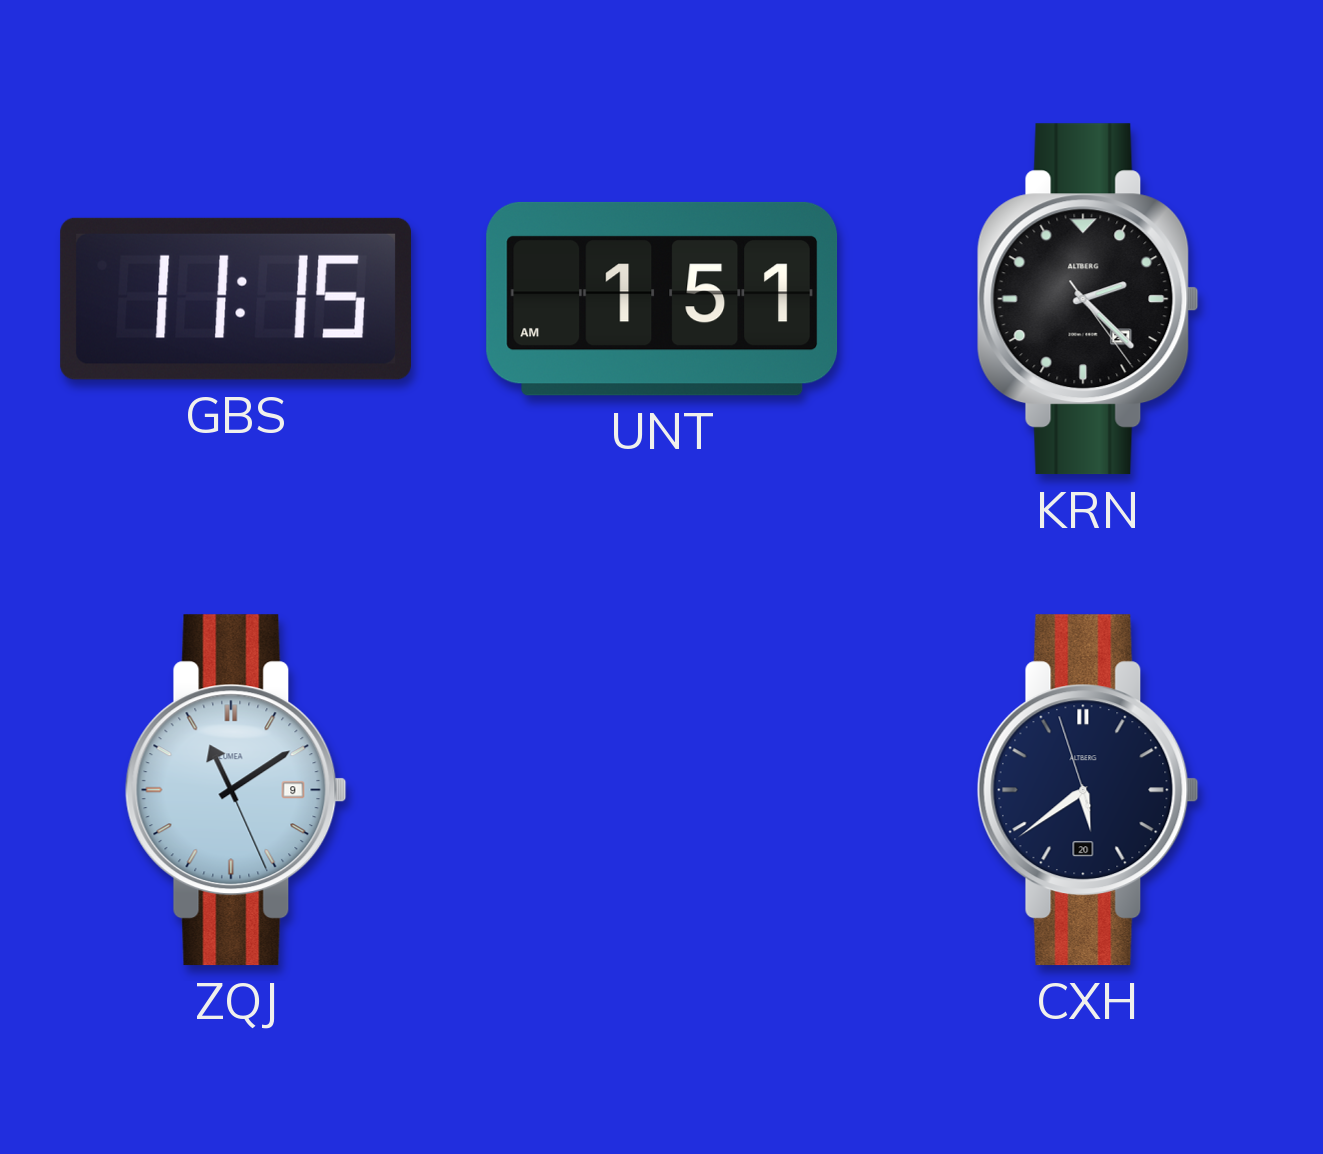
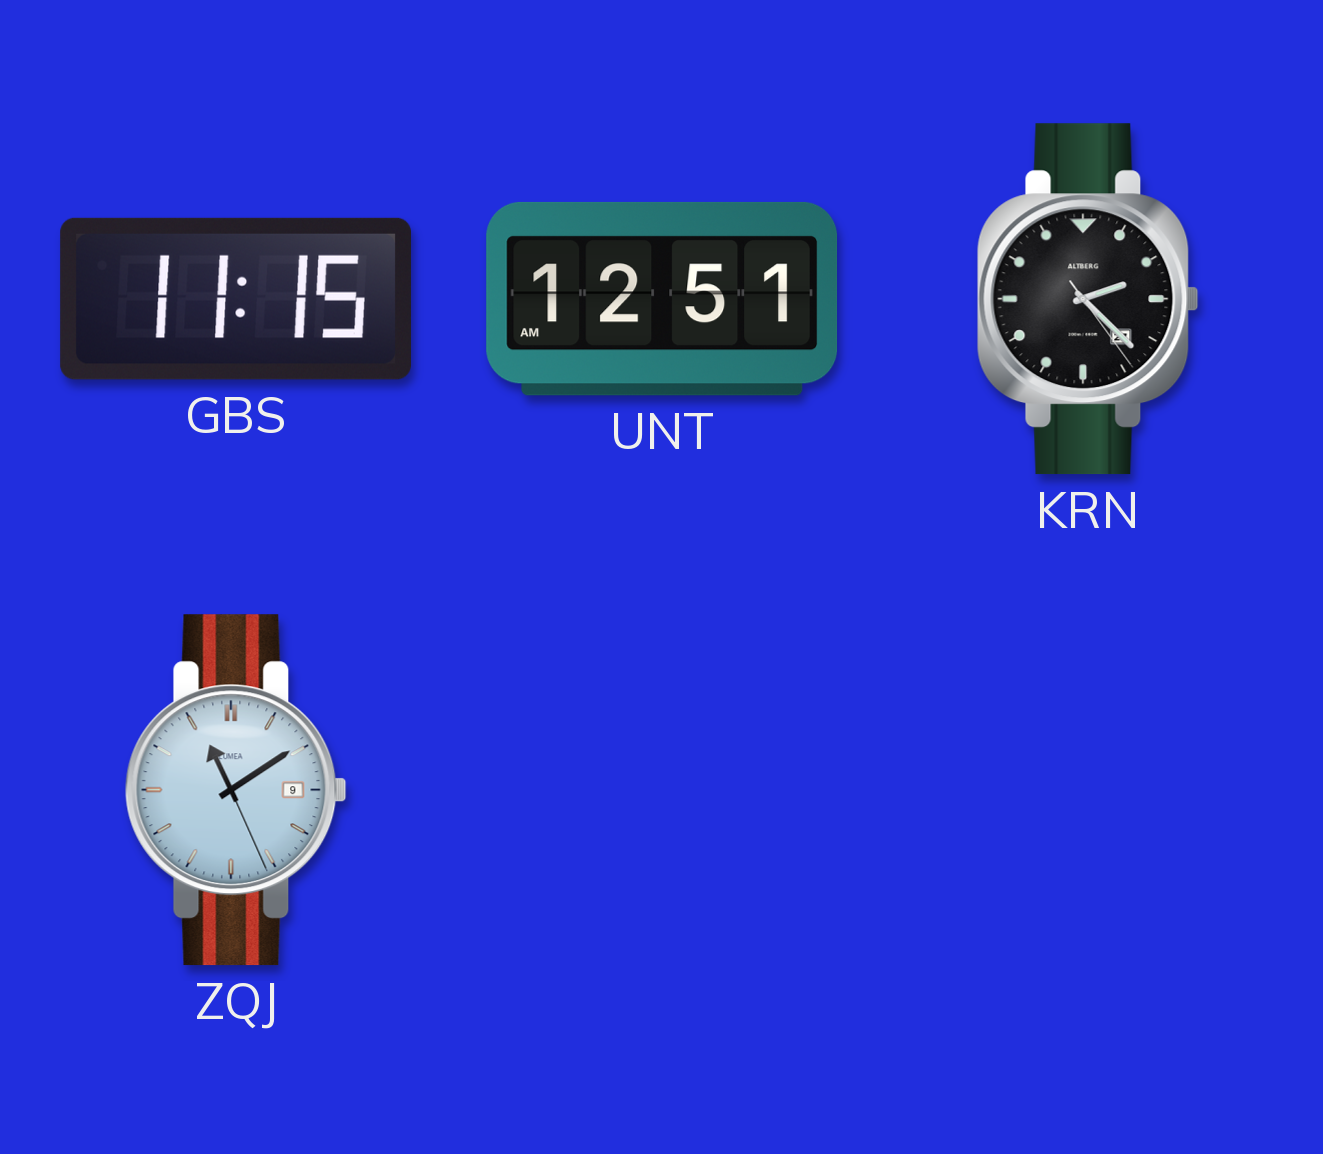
UNT: 1:51 -> 12:51 (662, 299)
CXH: 5:38 -> none (1088, 790)
